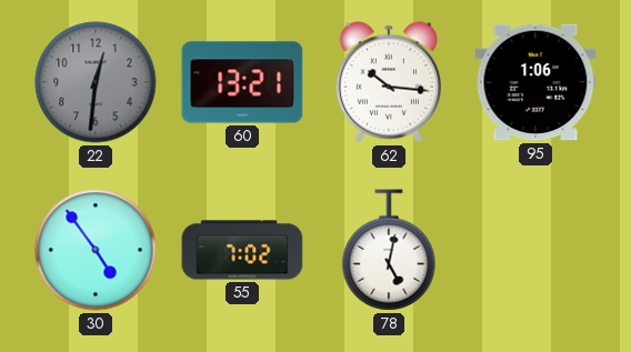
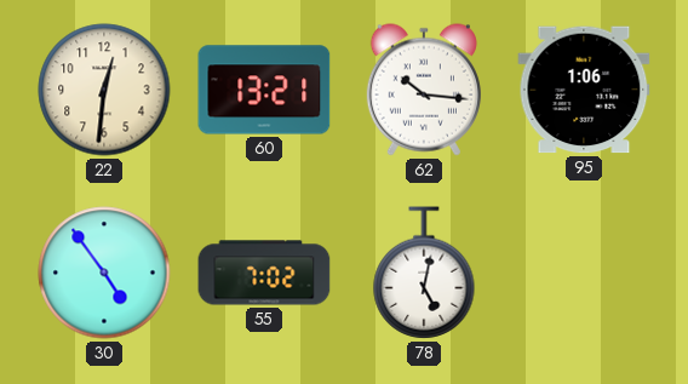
22 dial: grey -> cream (104, 90)
